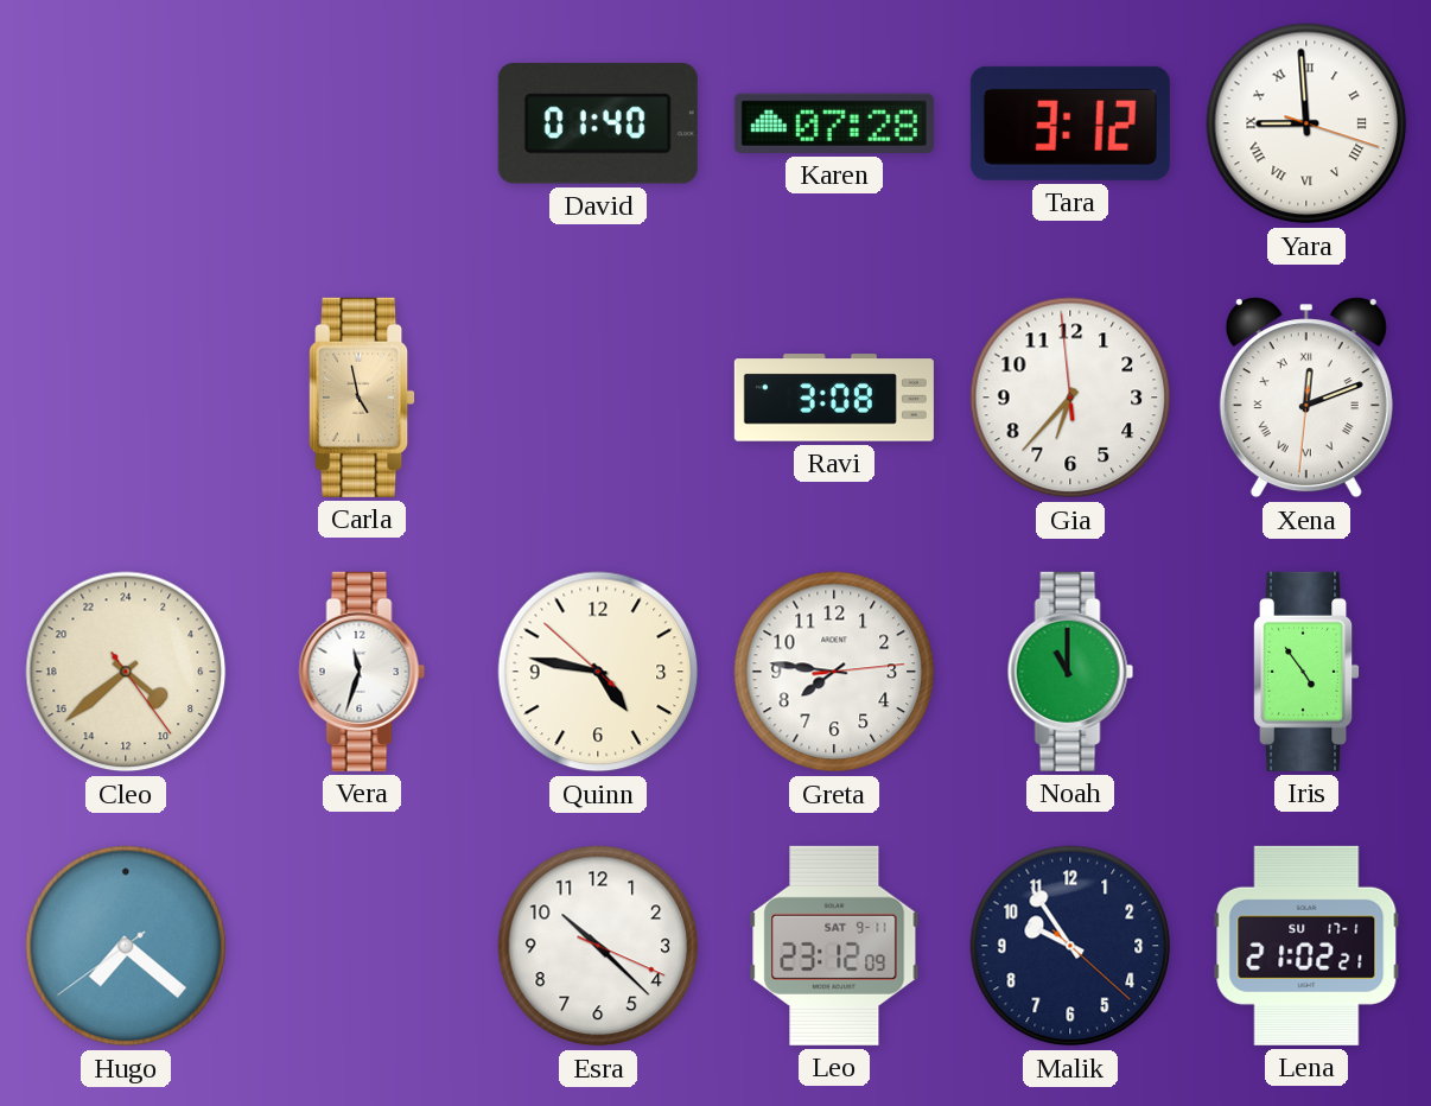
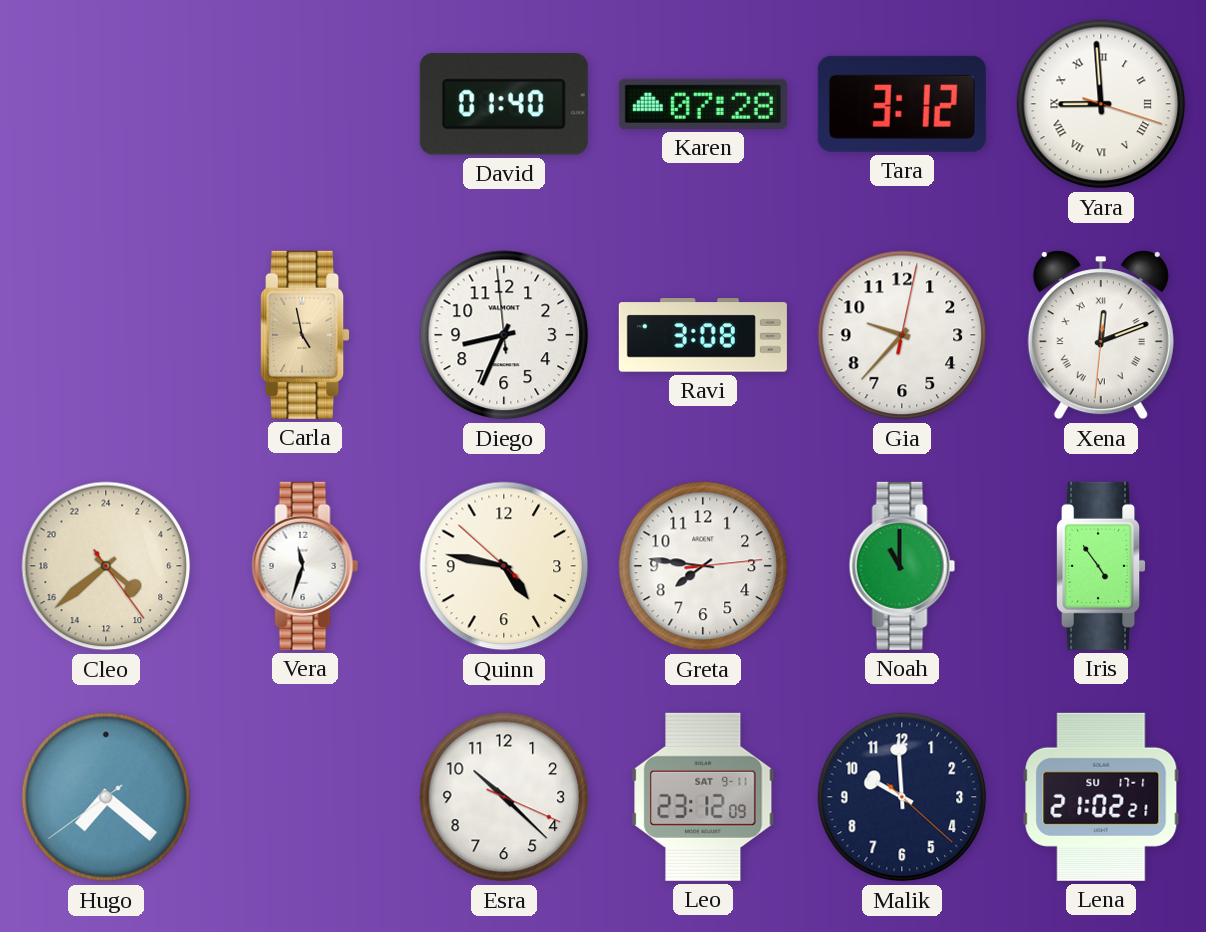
Diego: none -> 8:33 (504, 335)
Gia: 6:36 -> 9:37 (902, 335)
Malik: 9:54 -> 9:59 (902, 797)
